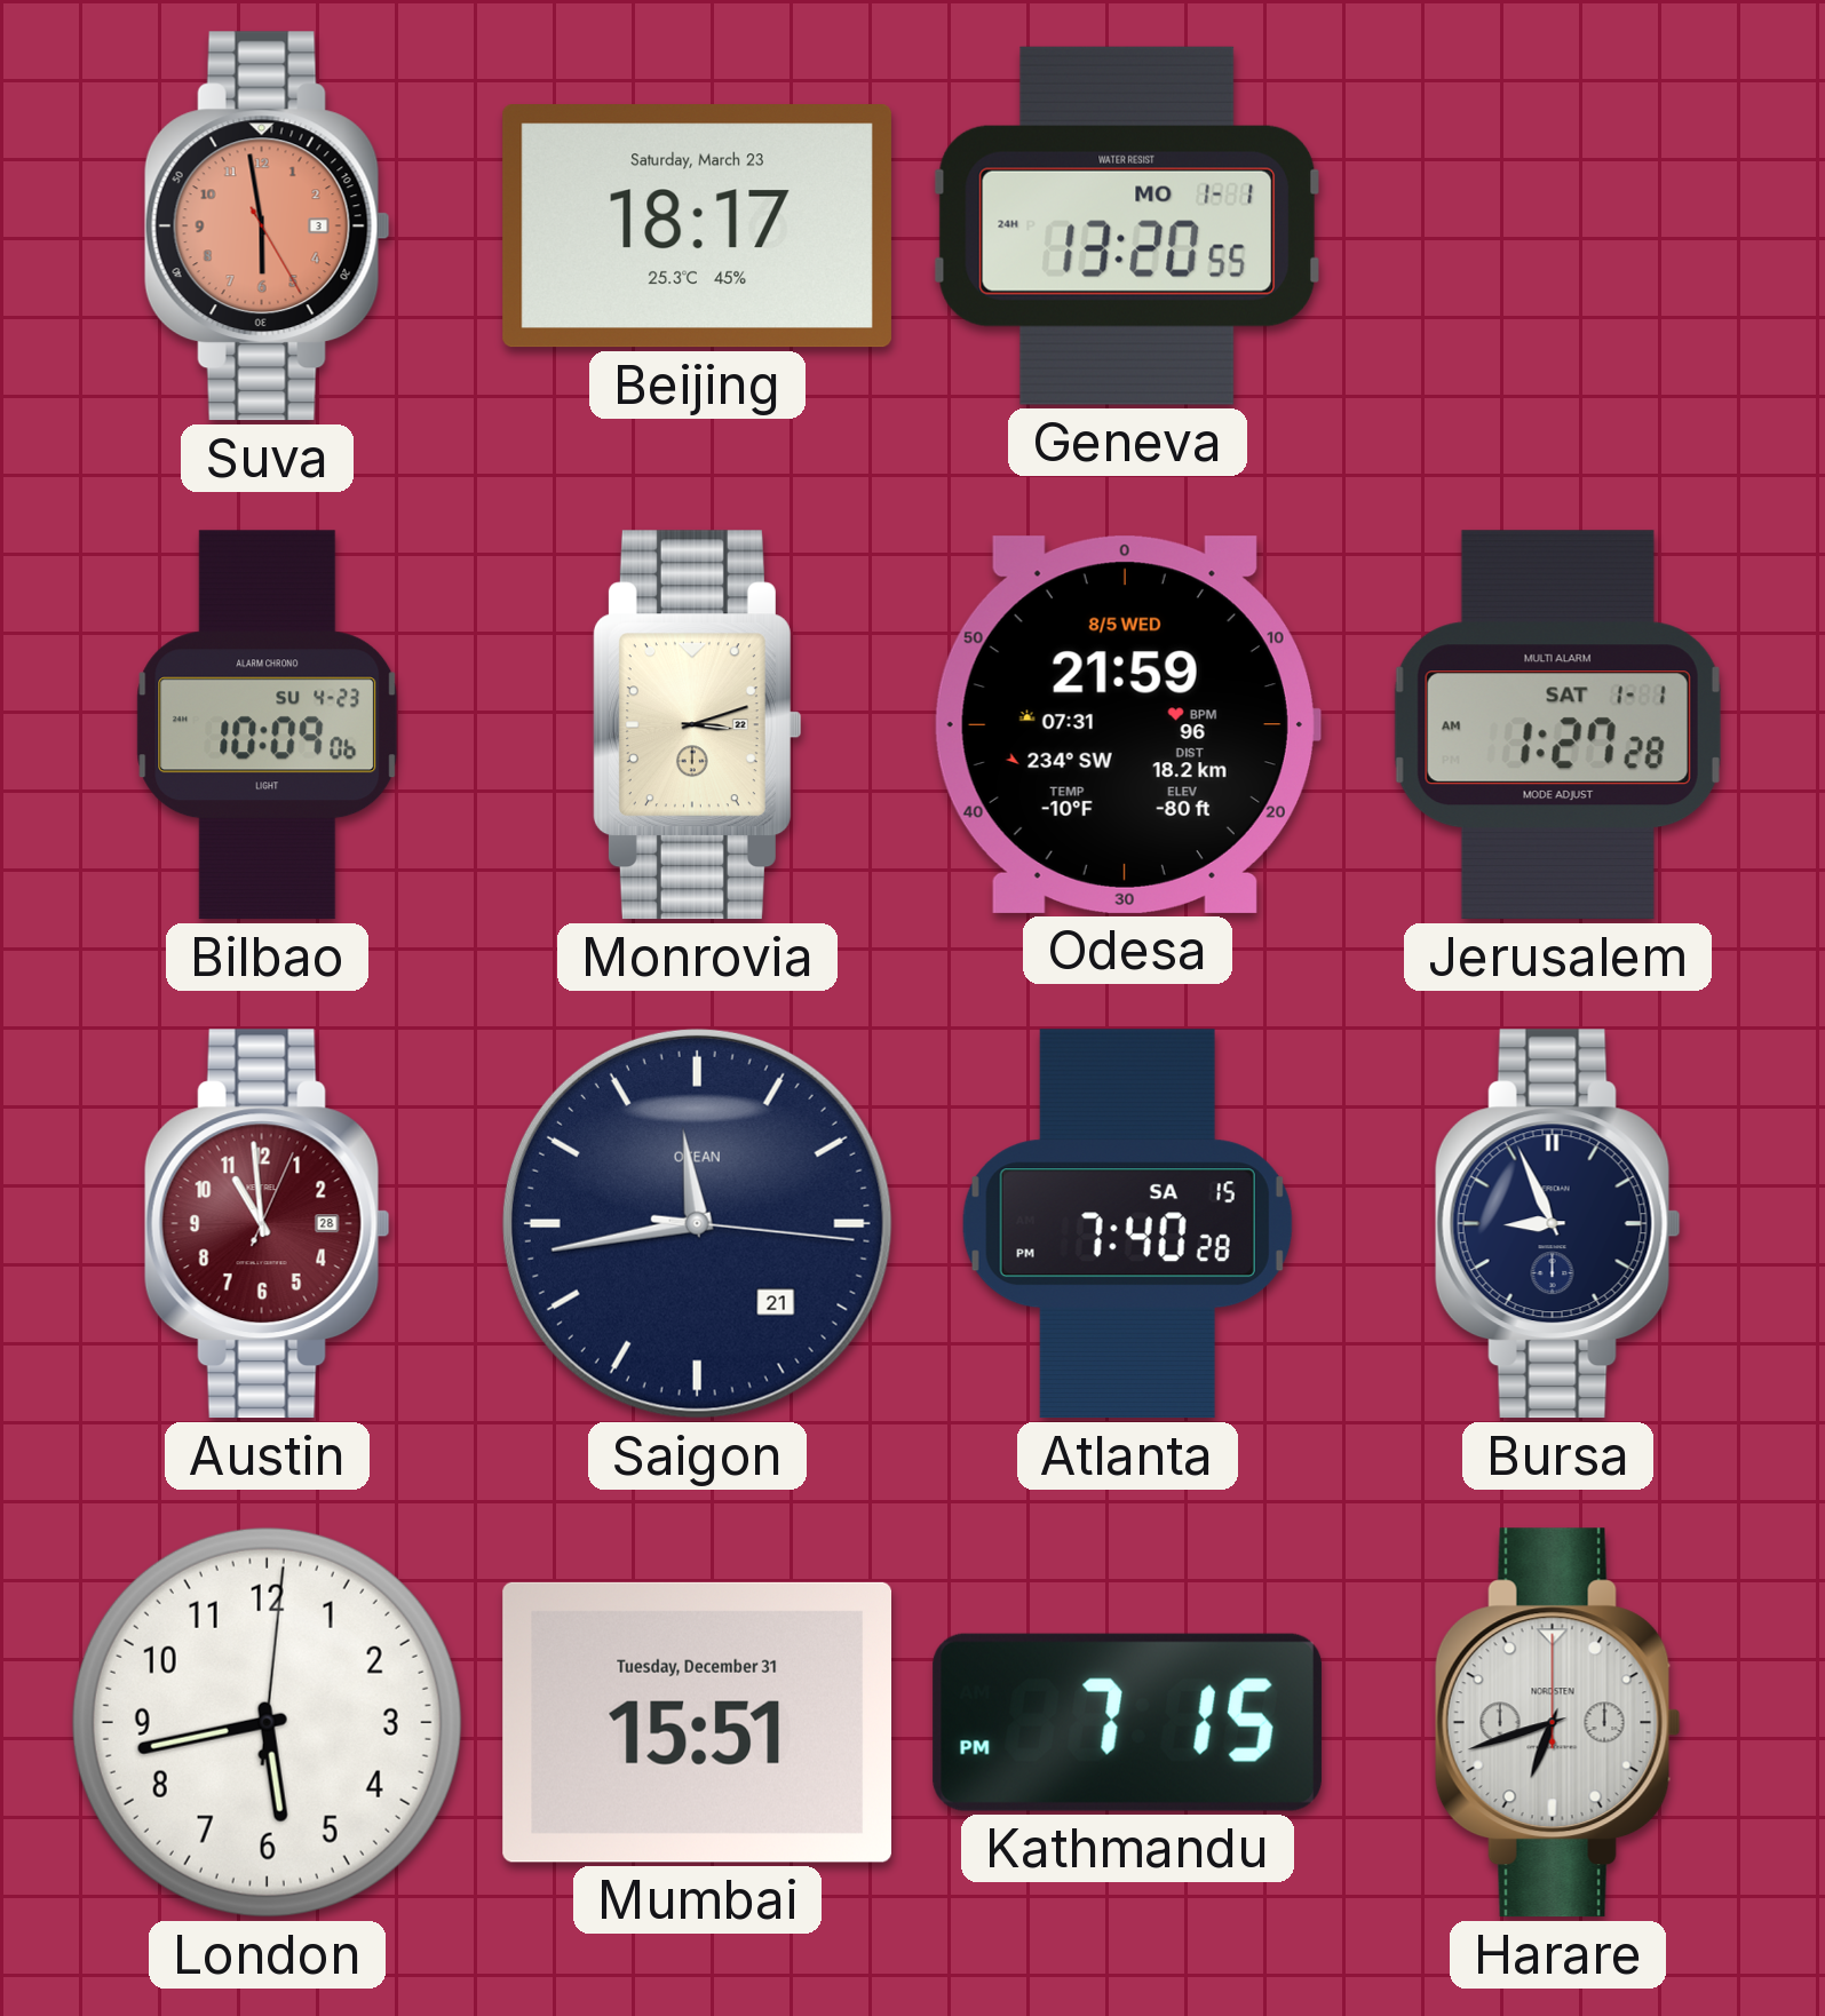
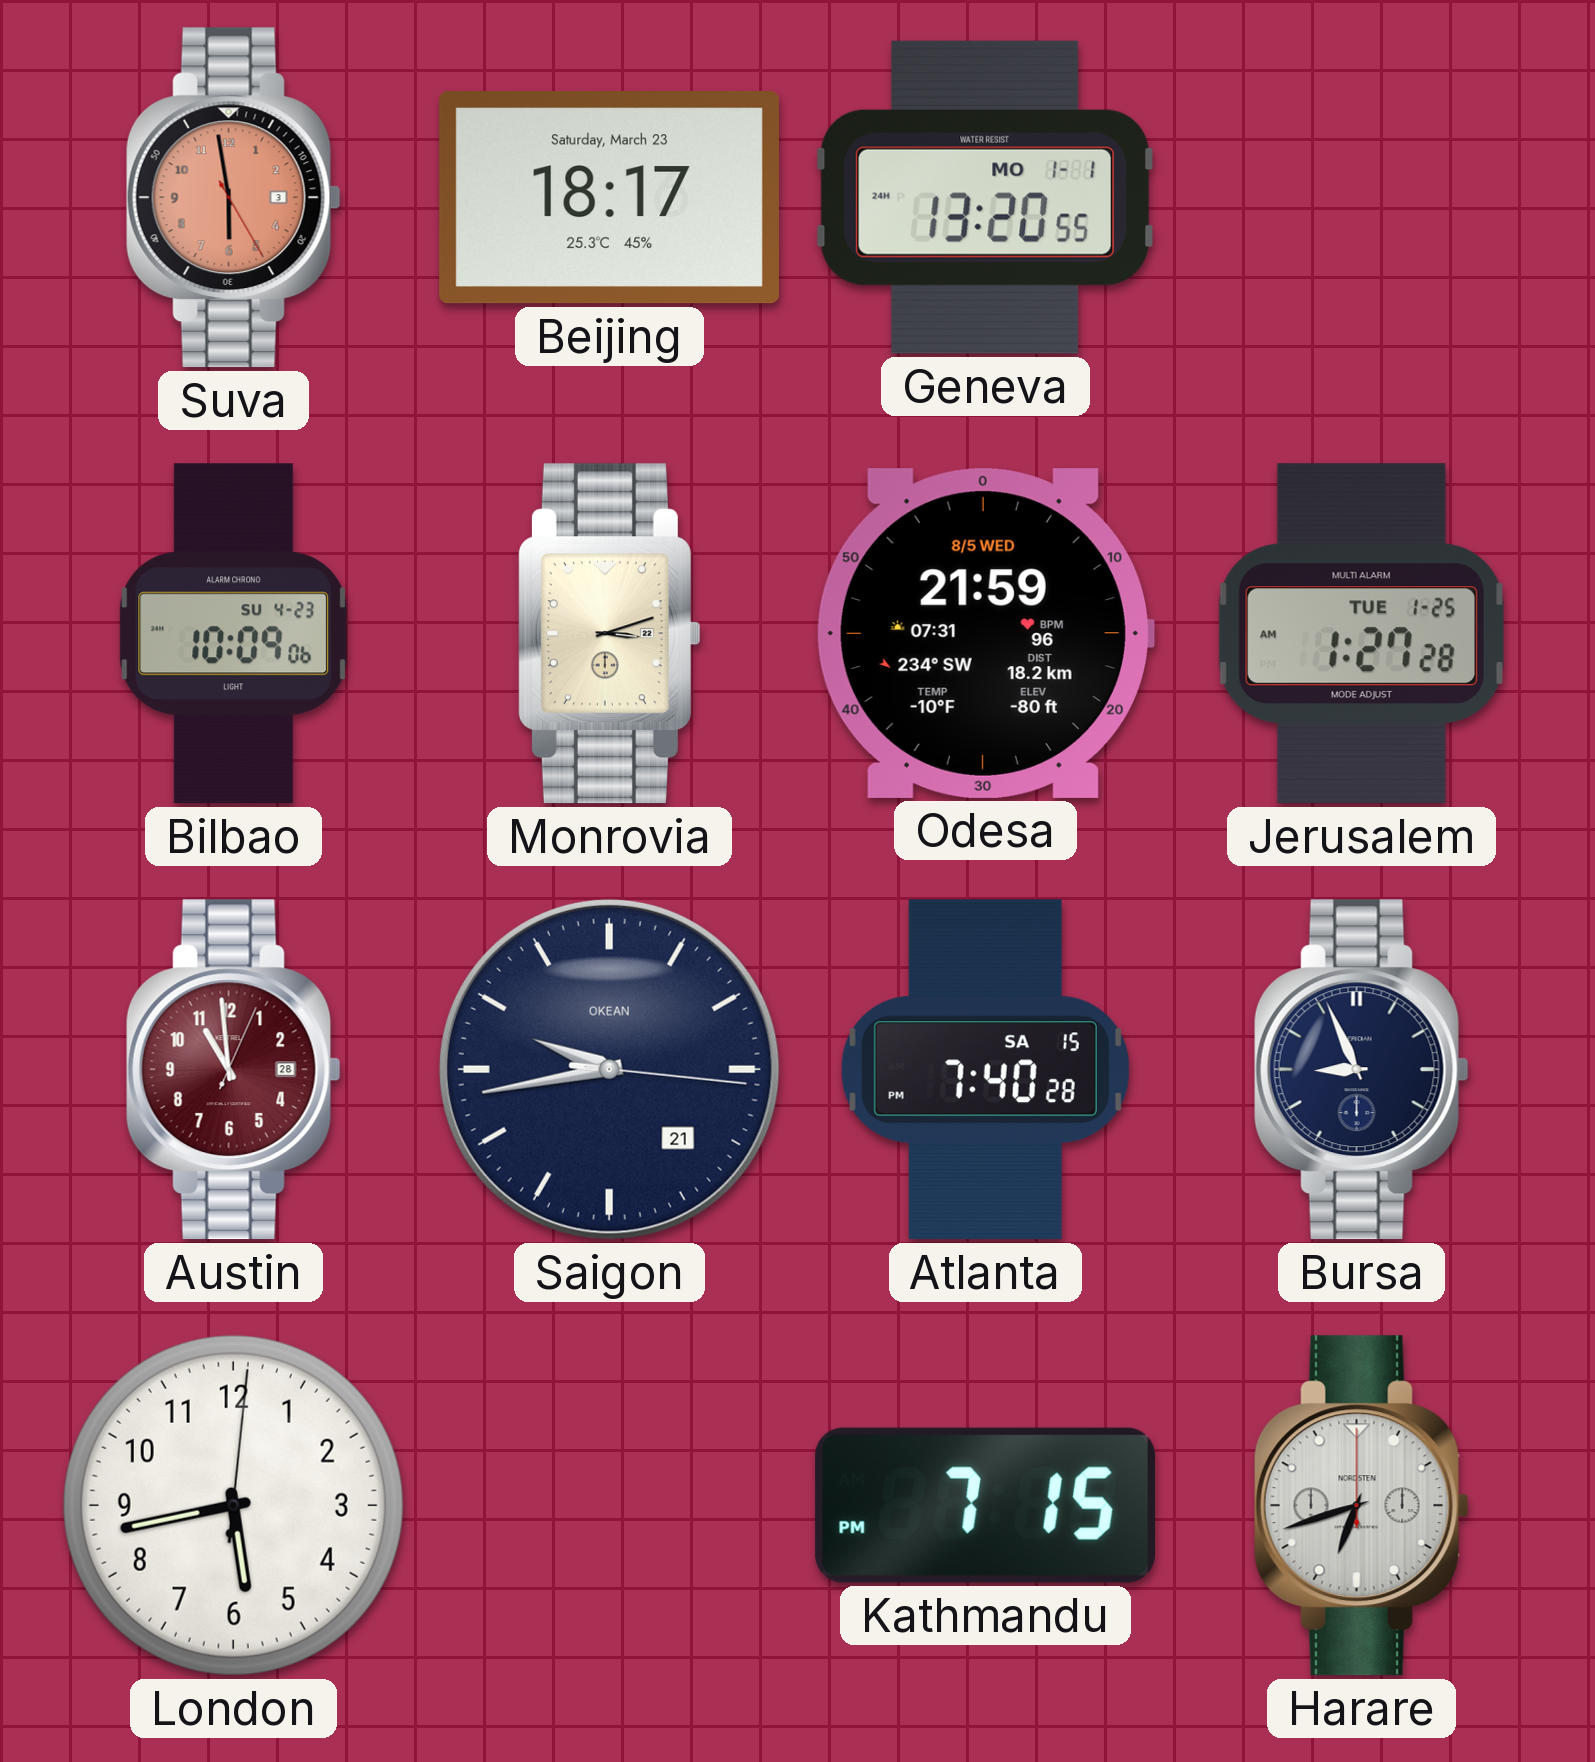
Jerusalem date: SAT 1-1 -> TUE 1-25 (1361, 634)
Saigon: 11:43 -> 9:43 (609, 1069)
Mumbai: 15:51 -> none (697, 1722)
